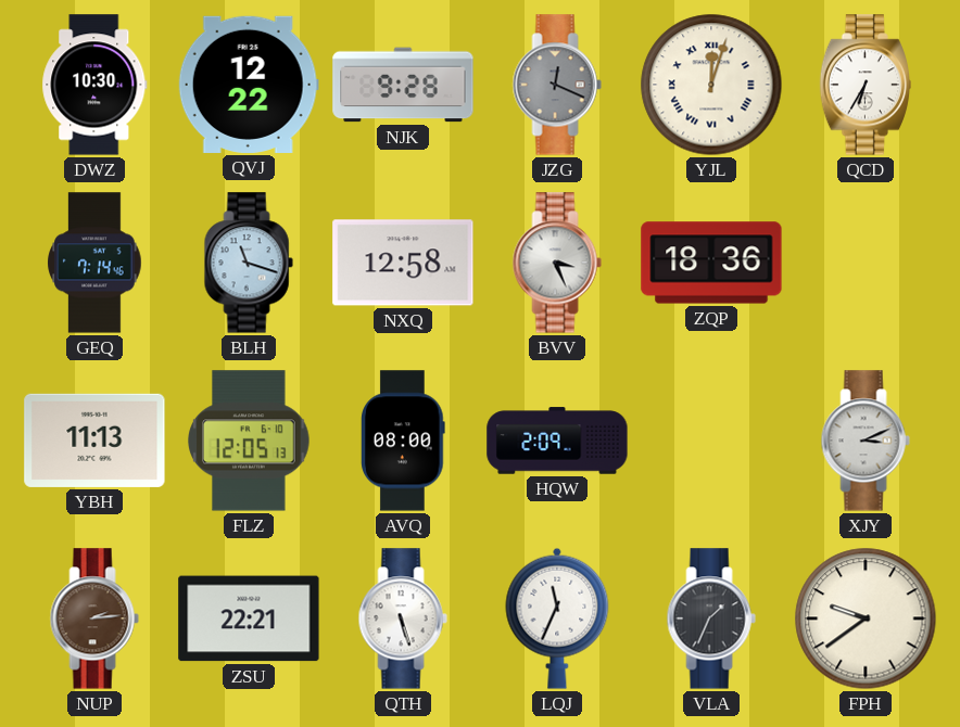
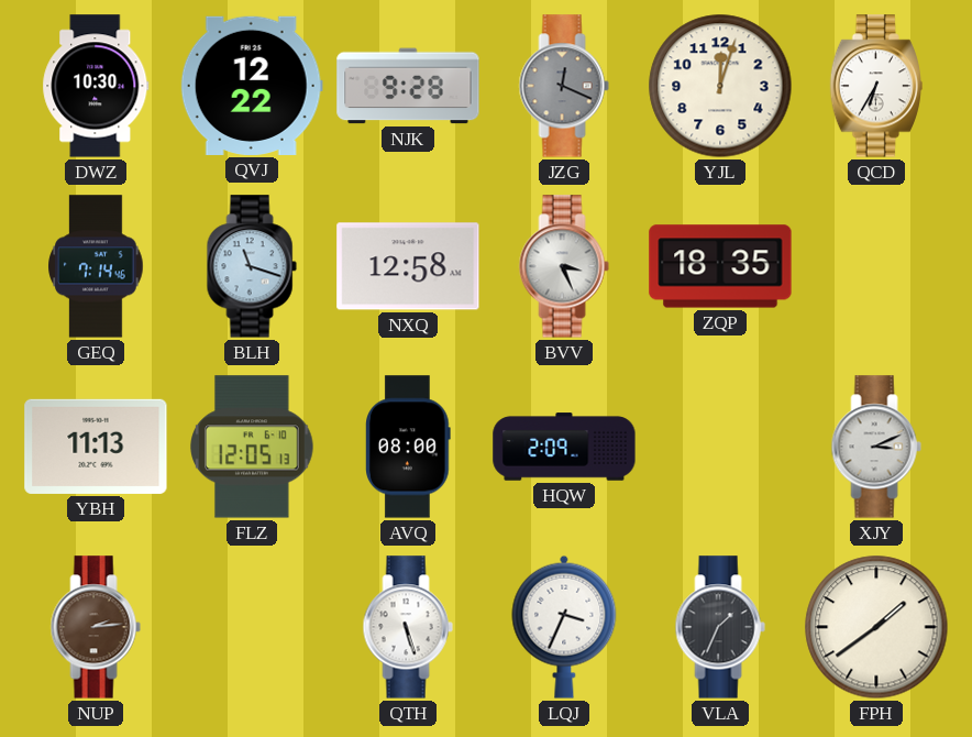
YJL numerals: Roman -> Arabic (720, 86)
ZQP: 18:36 -> 18:35 (720, 266)
ZSU: 22:21 -> none (249, 618)
LQJ: 11:34 -> 3:34 (564, 627)
FPH: 9:39 -> 1:39 (876, 627)
